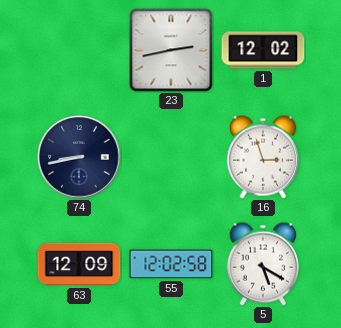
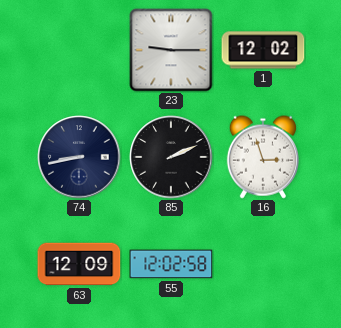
23: 2:43 -> 9:15 (171, 50)
85: none -> 2:11 (171, 157)
5: 5:20 -> none (263, 264)
